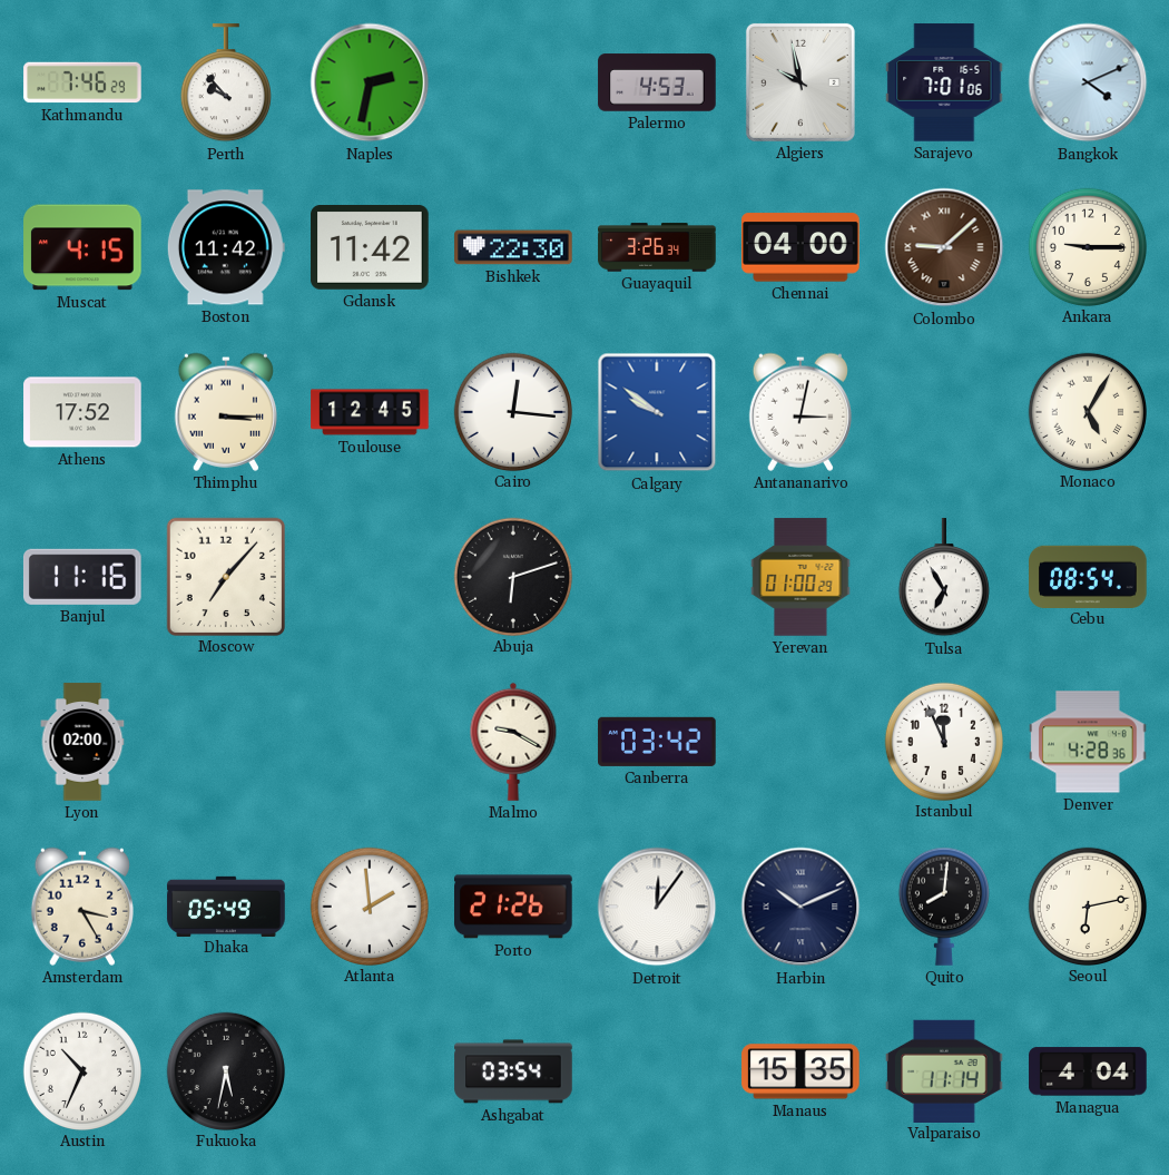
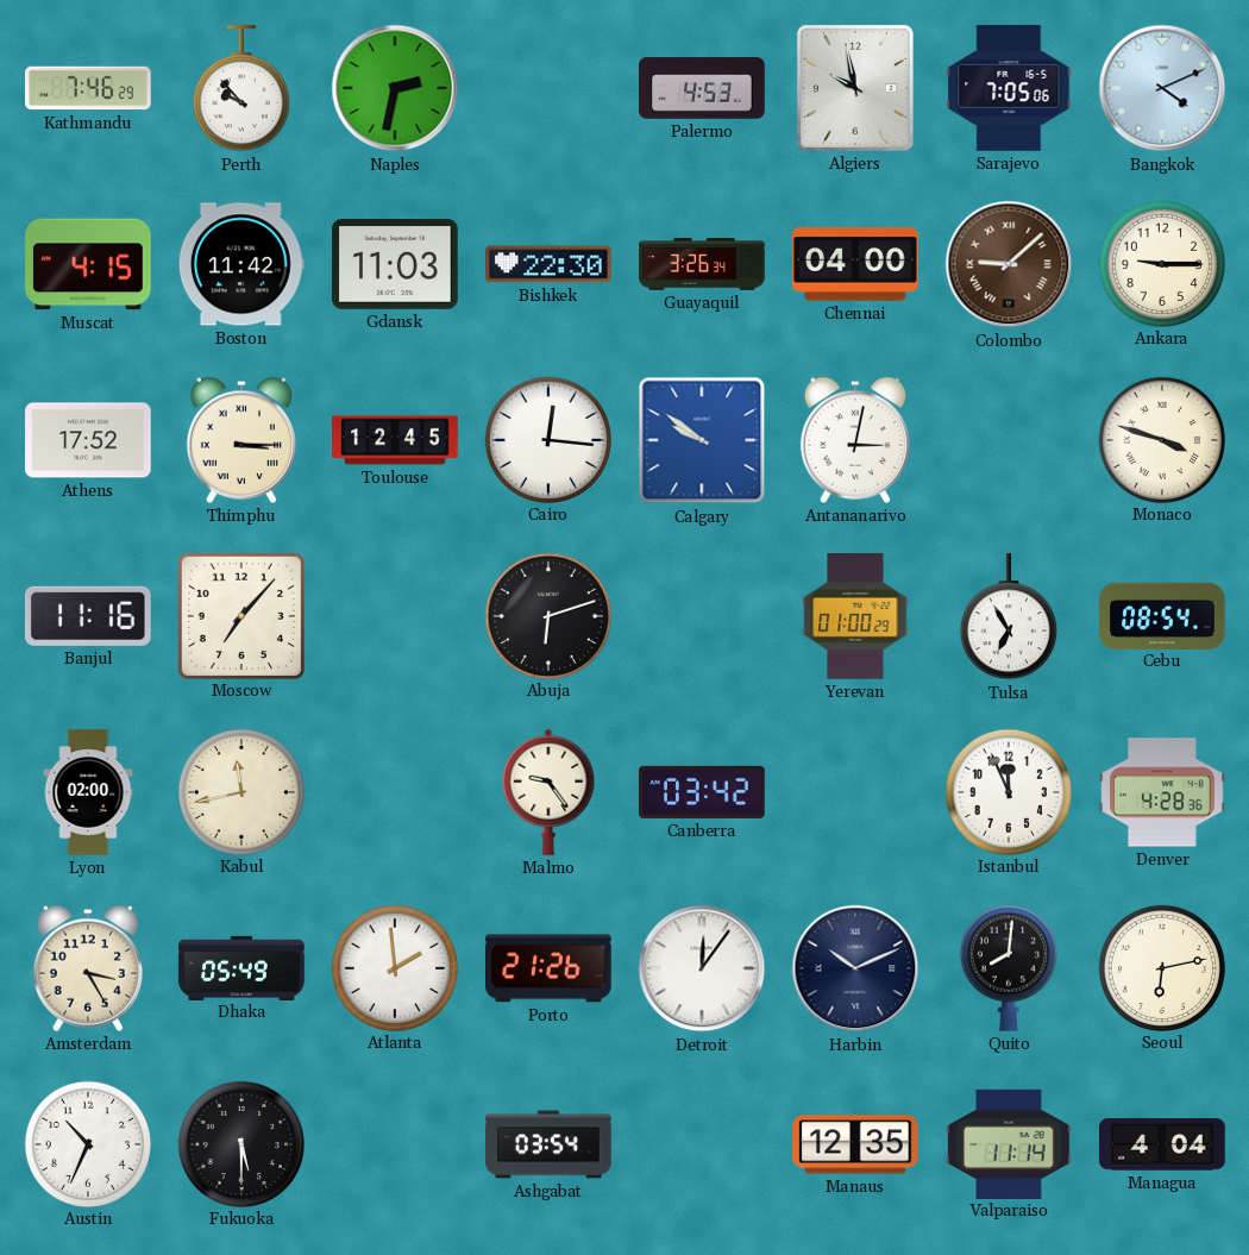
Sarajevo: 7:01 -> 7:05 (1009, 88)
Gdansk: 11:42 -> 11:03 (395, 265)
Monaco: 5:05 -> 3:48 (1161, 439)
Kabul: none -> 11:43 (240, 791)
Malmo: 9:20 -> 9:24 (548, 792)
Fukuoka: 5:32 -> 5:30 (240, 1143)
Manaus: 15:35 -> 12:35 (855, 1144)
